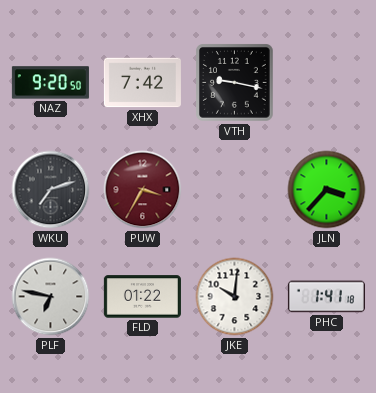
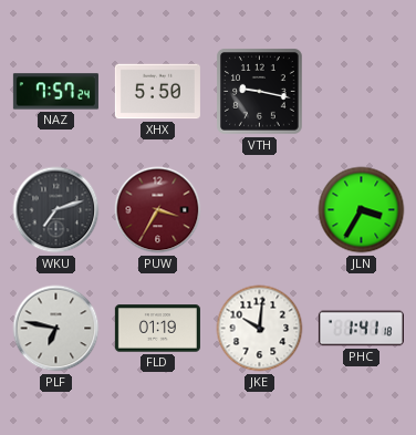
NAZ: 9:20 -> 7:57 (55, 92)
XHX: 7:42 -> 5:50 (157, 92)
JLN: 3:37 -> 3:35 (362, 210)
FLD: 01:22 -> 01:19 (157, 329)
